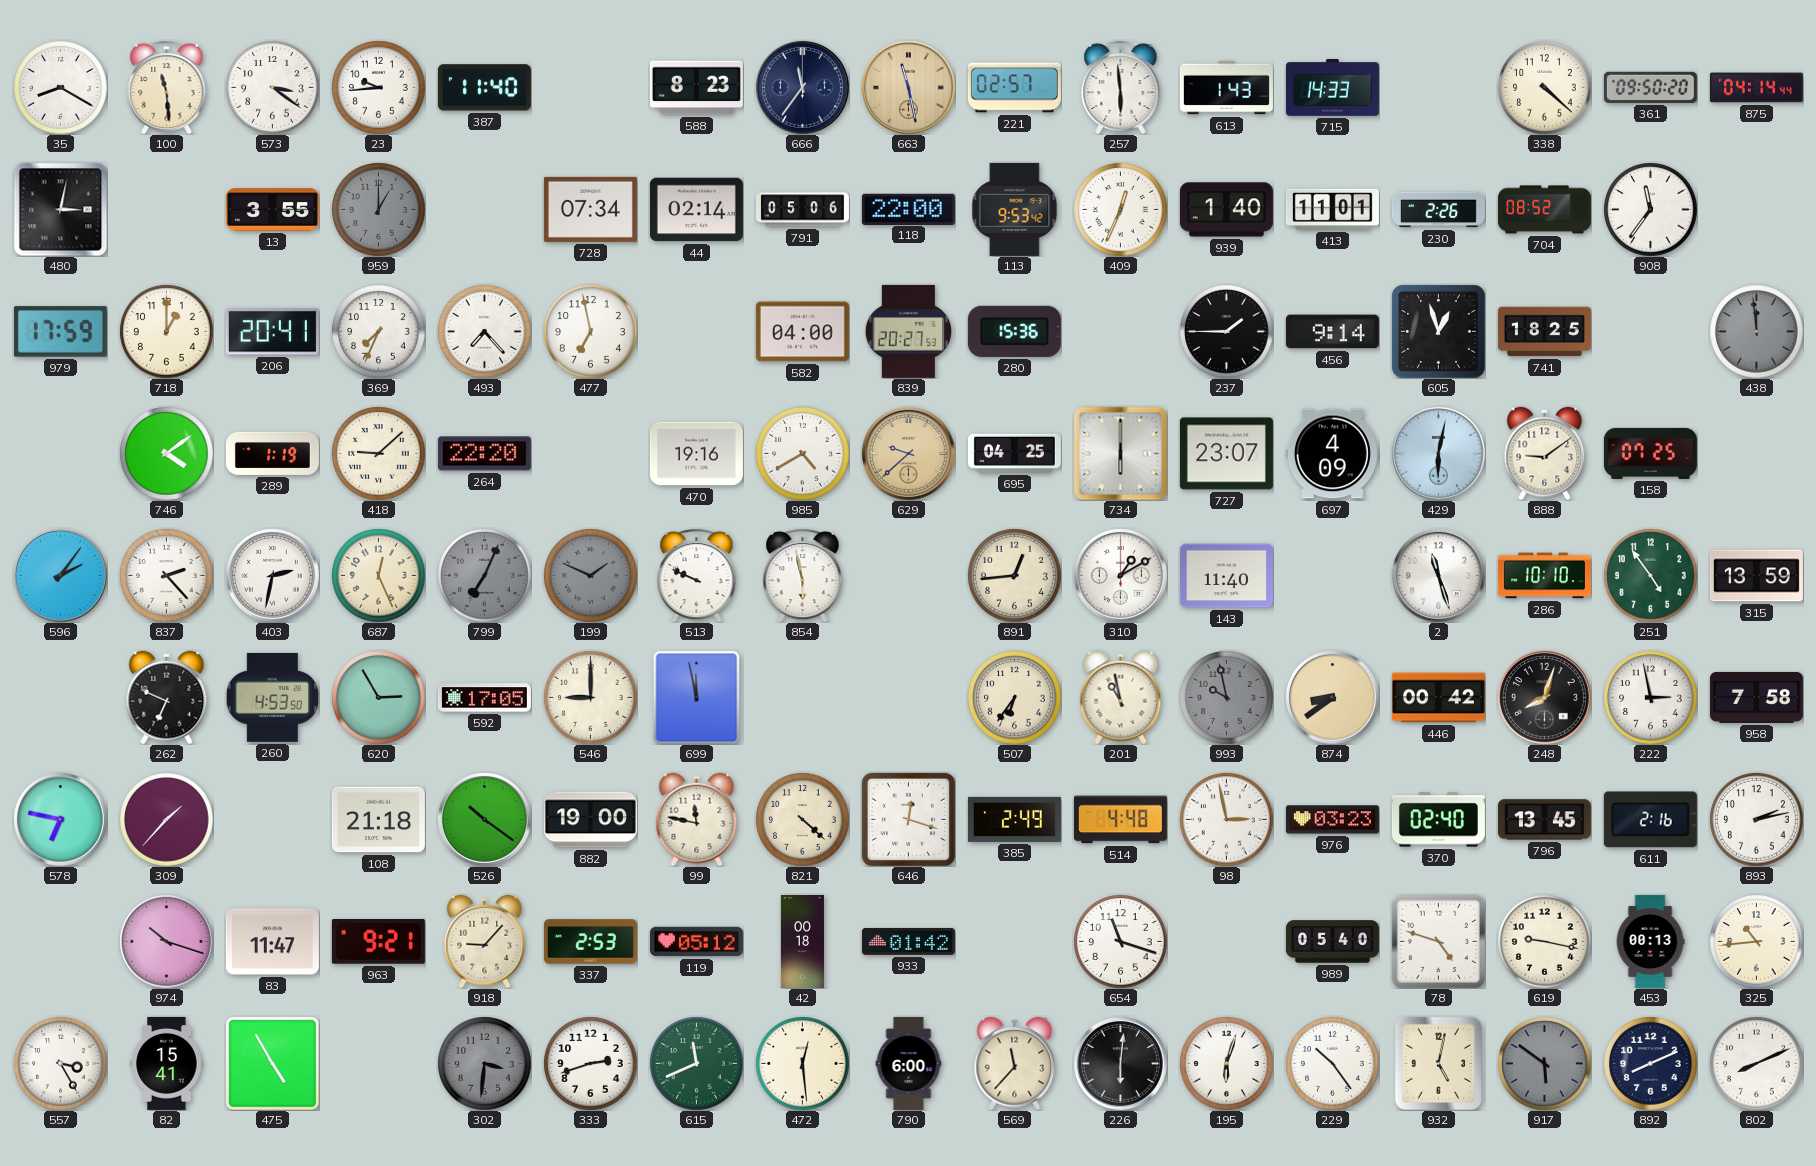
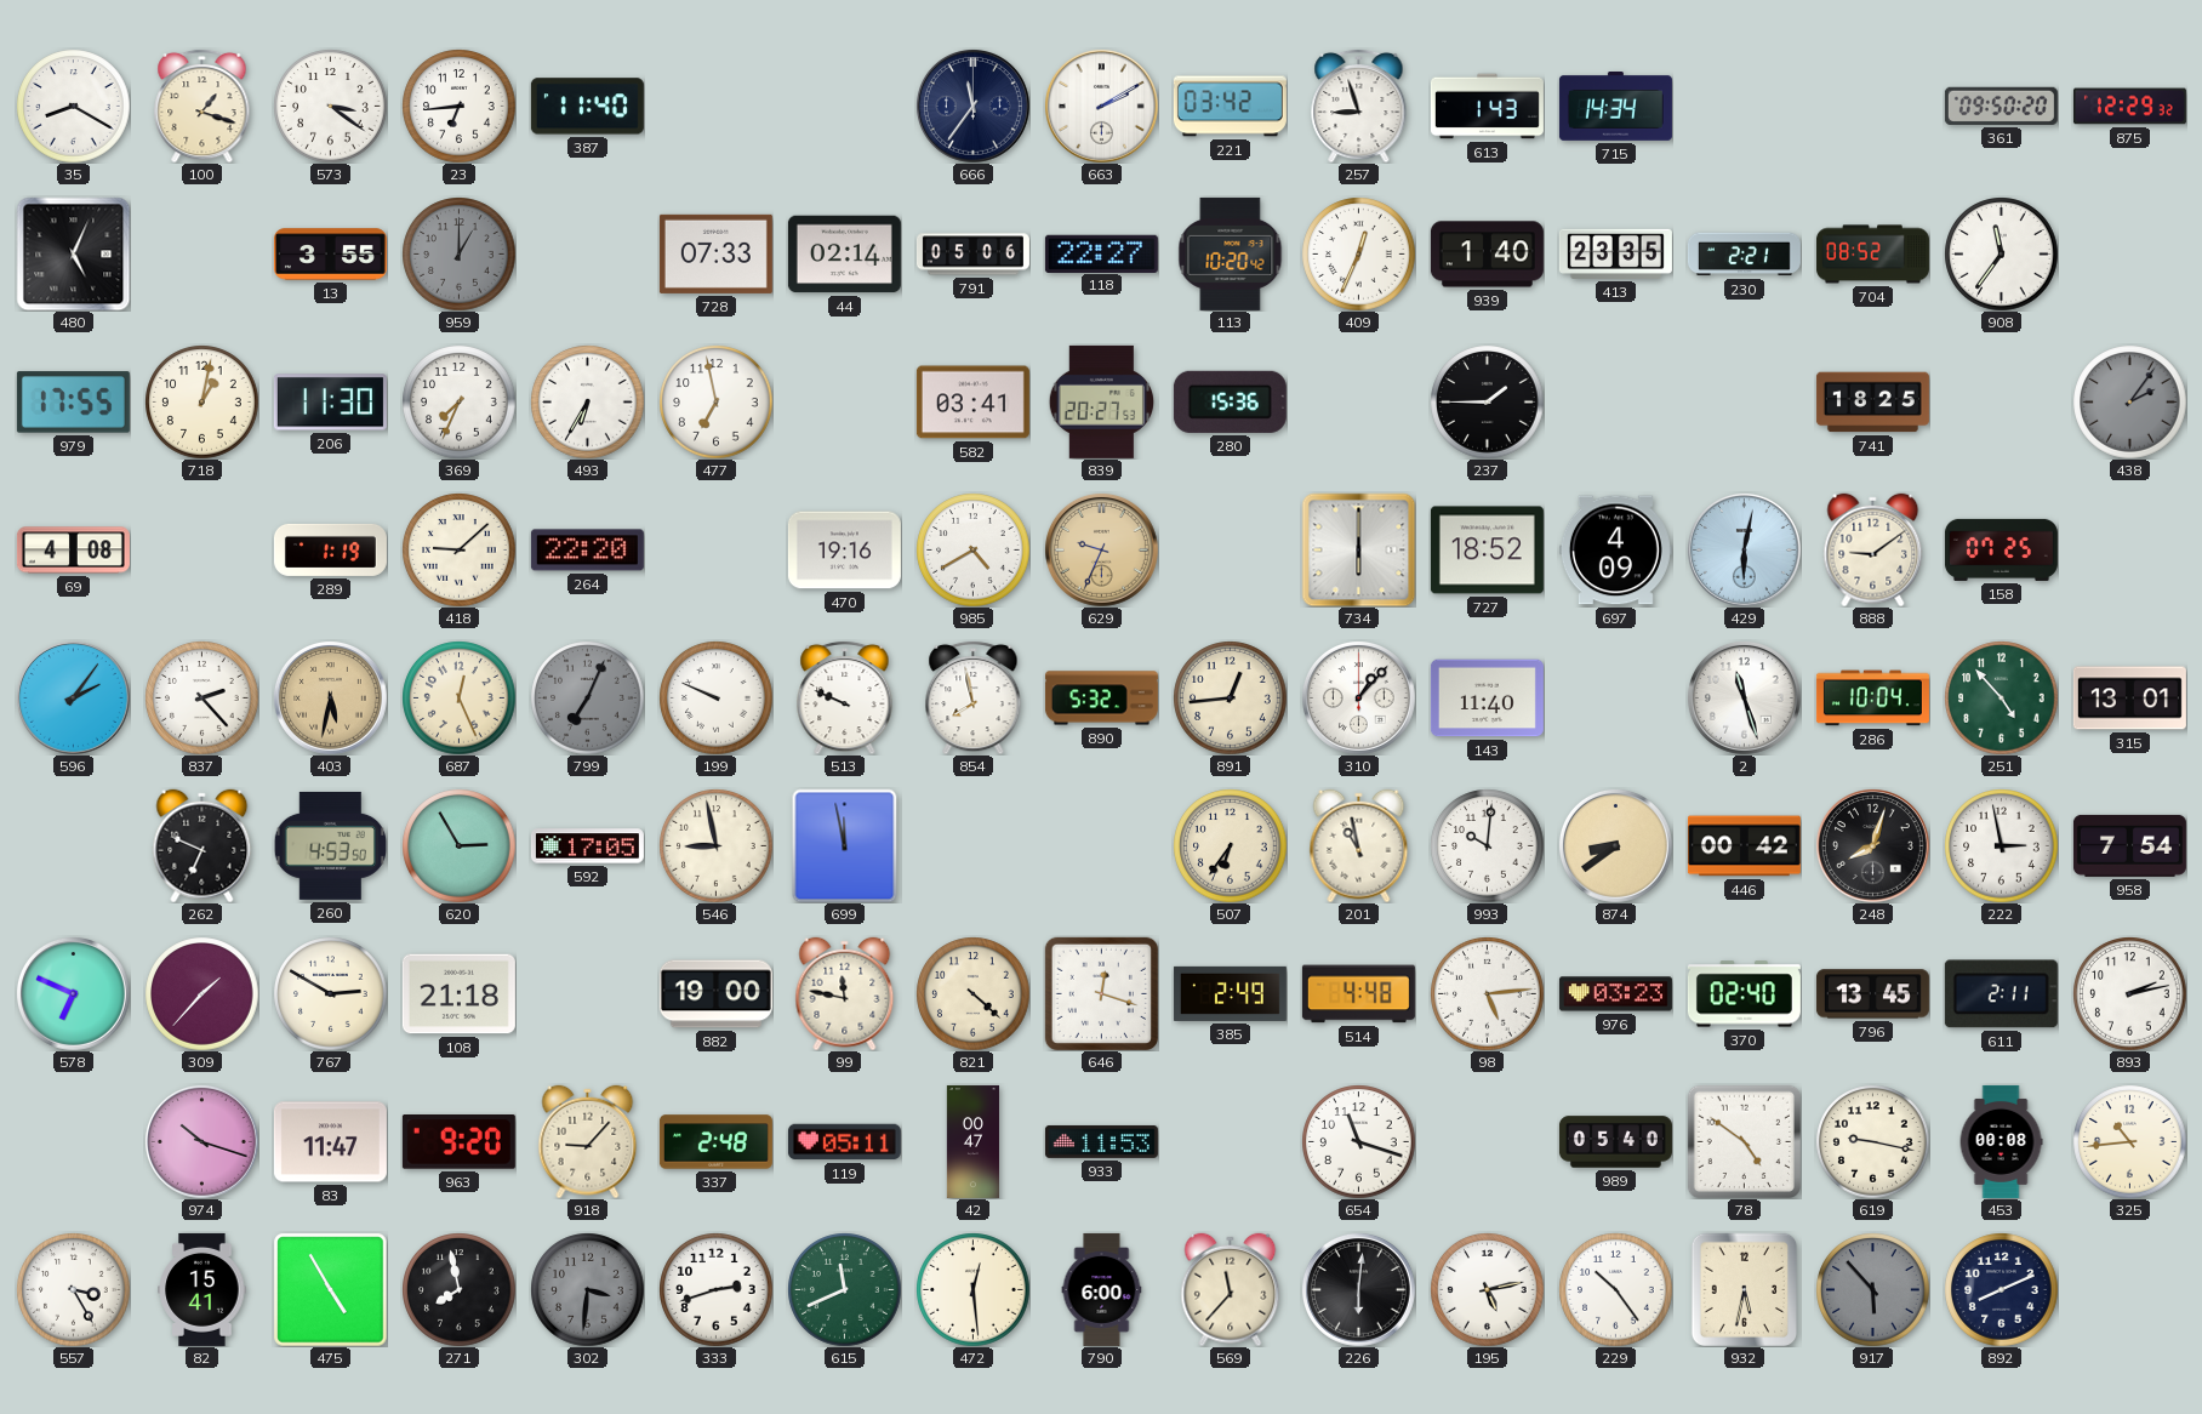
100: 11:29 -> 1:18 (202, 106)
23: 9:44 -> 6:44 (458, 106)
588: 8:23 -> none (696, 88)
663: 11:28 -> 2:10 (1101, 106)
663 dial: champagne -> white (1101, 106)
221: 02:57 -> 03:42 (1230, 107)
257: 5:59 -> 8:57 (1359, 106)
715: 14:33 -> 14:34 (1615, 107)
338: 4:22 -> none (1544, 87)
875: 04:14 -> 12:29 (2129, 107)
480: 3:02 -> 5:04 (73, 253)
728: 07:34 -> 07:33 (715, 253)
118: 22:00 -> 22:27 (1101, 253)
113: 9:53 -> 10:20 (1231, 253)
413: 11:01 -> 23:35 (1615, 253)
230: 2:26 -> 2:21 (1744, 255)
979: 17:59 -> 17:55 (73, 403)
718: 1:00 -> 1:02 (201, 401)
206: 20:41 -> 11:30 (330, 403)
493: 7:23 -> 6:35 (587, 401)
582: 04:00 -> 03:41 (972, 403)
456: 9:14 -> none (1332, 332)
605: 12:57 -> none (1439, 332)
438: 11:59 -> 2:06 (2129, 401)
69: none -> 4:08 (73, 551)
746: 4:09 -> none (166, 453)
629: 9:38 -> 9:34 (1101, 549)
695: 04:25 -> none (1014, 453)
727: 23:07 -> 18:52 (1487, 551)
403: 2:32 -> 5:32 (330, 697)
403 dial: white -> champagne (330, 697)
199: 1:49 -> 9:49 (715, 697)
199 dial: grey -> white (715, 697)
854: 5:58 -> 7:58 (974, 697)
890: none -> 5:32 (1101, 699)
310: 1:10 -> 1:07 (1358, 697)
286: 10:10 -> 10:04 (1872, 699)
251: 4:54 -> 4:53 (2001, 697)
315: 13:59 -> 13:01 (2129, 699)
546: 9:00 -> 8:58 (715, 845)
993: 9:58 -> 10:01 (1487, 845)
993 dial: grey -> white (1487, 845)
958: 7:58 -> 7:54 (2129, 845)
578: 6:47 -> 6:49 (73, 993)
767: none -> 2:50 (330, 993)
526: 10:21 -> none (484, 819)
98: 2:58 -> 5:14 (1487, 993)
611: 2:16 -> 2:11 (2001, 994)
963: 9:21 -> 9:20 (458, 1142)
337: 2:53 -> 2:48 (715, 1142)
119: 05:12 -> 05:11 (844, 1142)
42: 00:18 -> 00:47 (972, 1141)
933: 01:42 -> 11:53 (1101, 1141)
78: 4:48 -> 4:51 (1744, 1141)
453: 00:13 -> 00:08 (2001, 1141)
271: none -> 7:58 (458, 1289)
195: 6:03 -> 5:13 (1487, 1289)
932: 5:02 -> 5:32 (1744, 1289)
917: 5:51 -> 5:53 (1872, 1289)
802: 8:11 -> none (1756, 1063)
